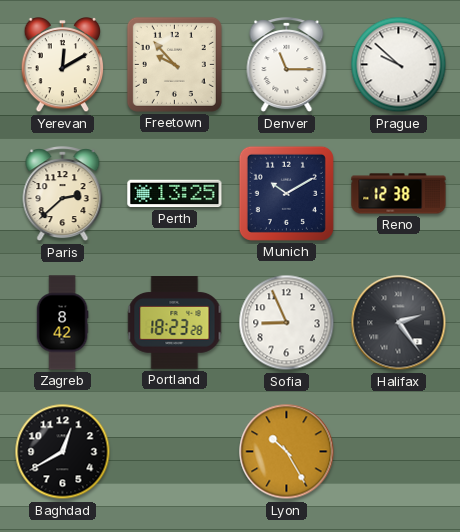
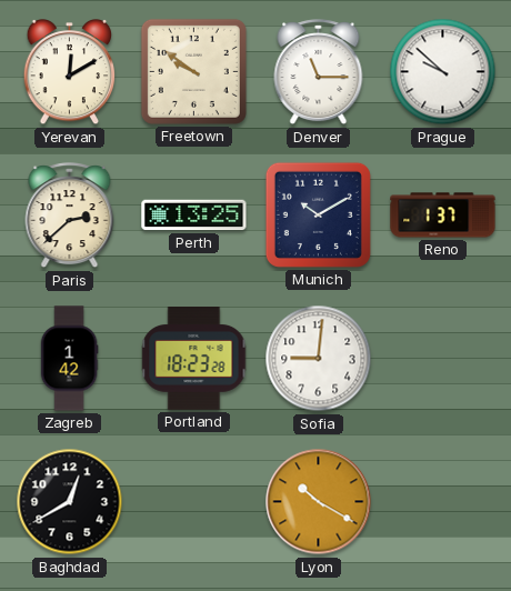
Freetown: 9:53 -> 9:51 (193, 71)
Reno: 12:38 -> 1:37 (443, 216)
Zagreb: 8:42 -> 1:42 (69, 359)
Sofia: 8:56 -> 9:01 (319, 359)
Halifax: 2:24 -> none (399, 323)
Lyon: 10:25 -> 10:20 (319, 502)
